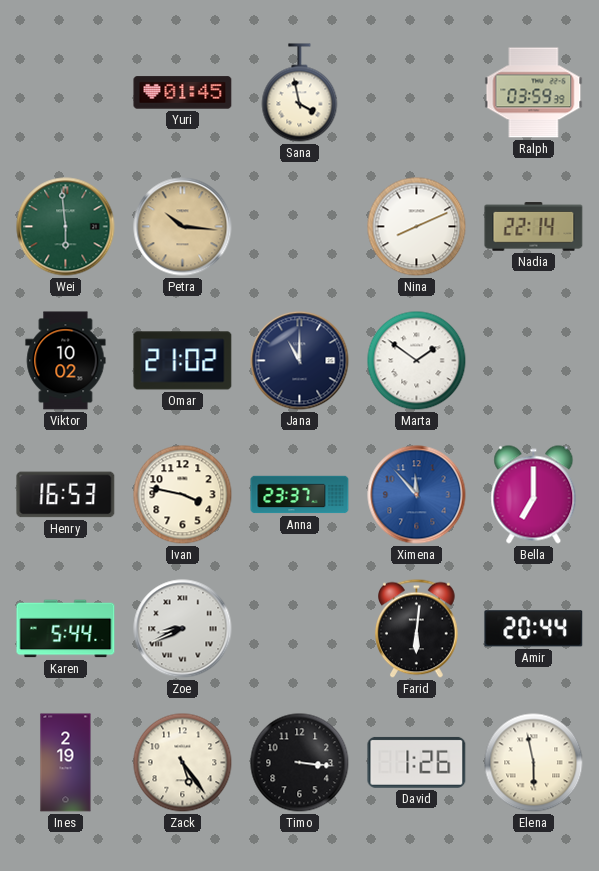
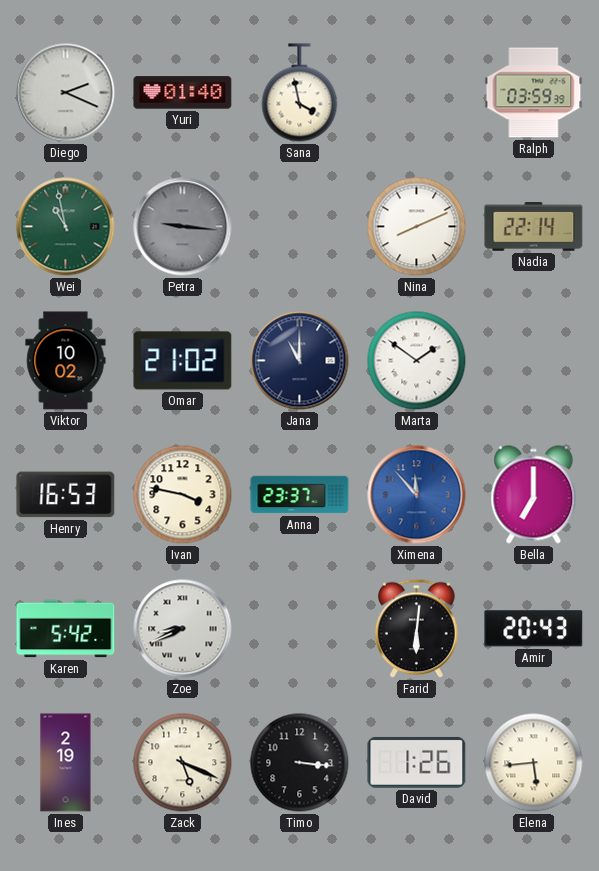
Diego: none -> 2:19 (66, 93)
Yuri: 01:45 -> 01:40 (183, 93)
Wei: 5:59 -> 10:58 (66, 227)
Petra: 10:16 -> 9:16 (183, 227)
Petra dial: champagne -> grey (183, 227)
Karen: 5:44 -> 5:42 (66, 629)
Amir: 20:44 -> 20:43 (534, 629)
Zack: 5:24 -> 5:19 (183, 763)
Elena: 5:58 -> 5:44 (534, 763)
